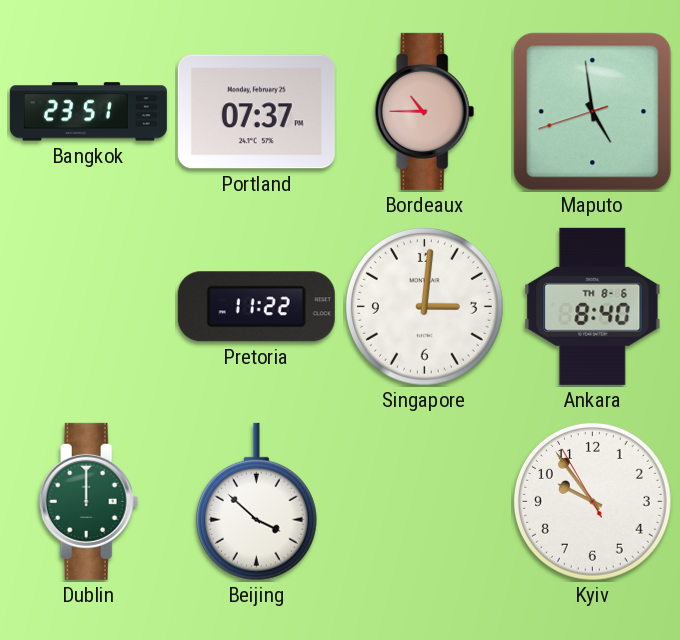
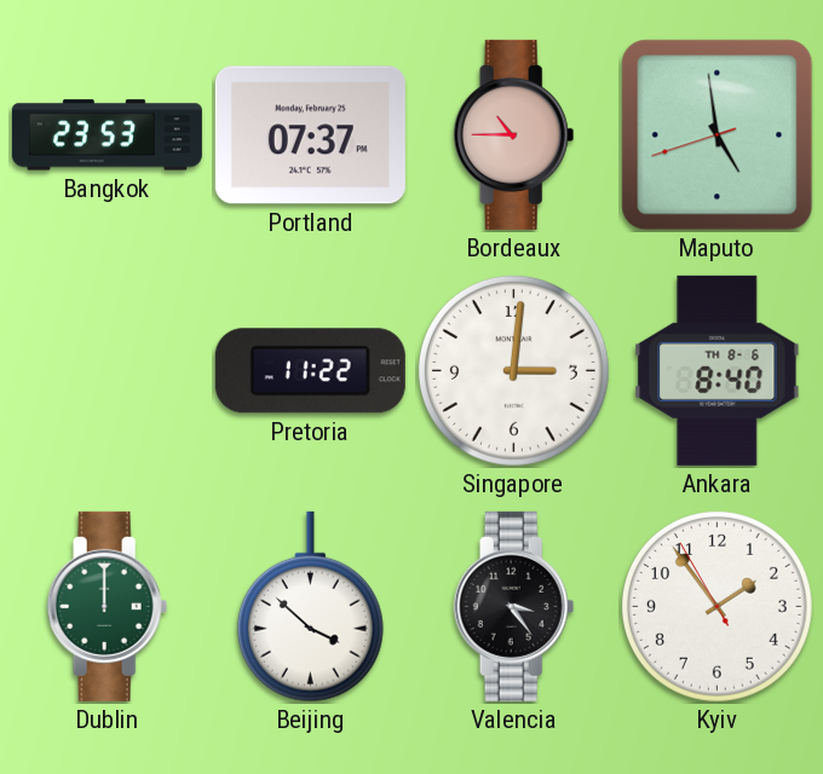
Bangkok: 23:51 -> 23:53 (107, 135)
Valencia: none -> 3:24 (514, 606)
Kyiv: 9:53 -> 1:53 (716, 606)
